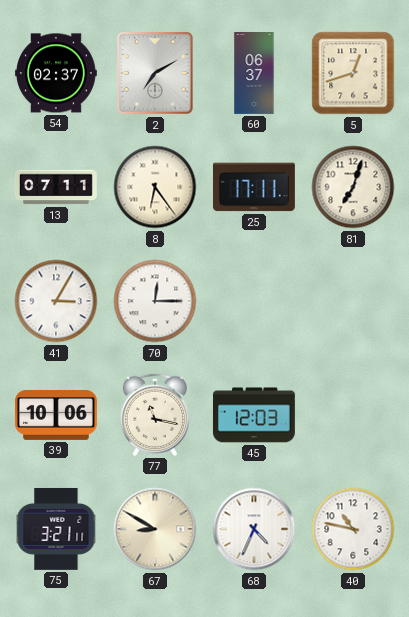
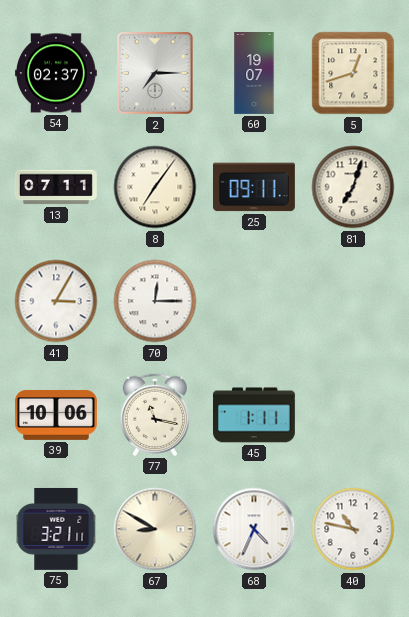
2: 7:10 -> 7:15 (156, 74)
60: 06:37 -> 19:07 (254, 74)
8: 6:24 -> 7:06 (155, 187)
25: 17:11 -> 09:11 (254, 187)
45: 12:03 -> 1:11 (254, 415)
